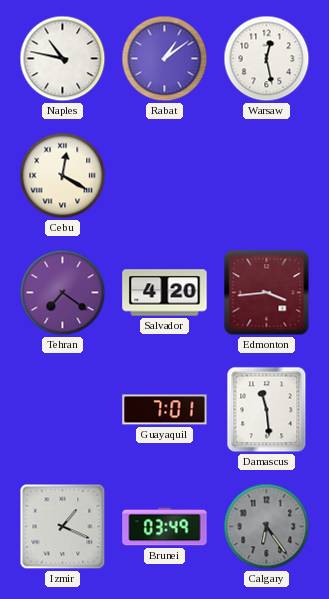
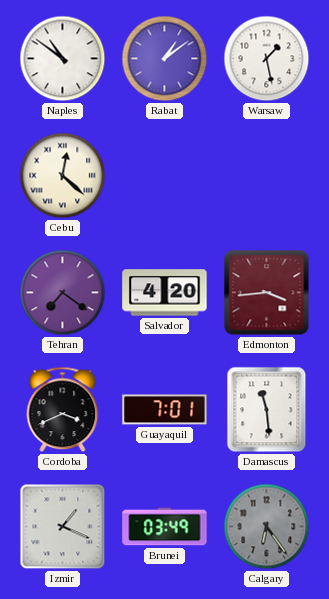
Naples: 10:47 -> 10:51 (63, 59)
Warsaw: 12:28 -> 1:28 (267, 59)
Cebu: 12:20 -> 12:22 (63, 176)
Cordoba: none -> 3:41 (63, 410)
